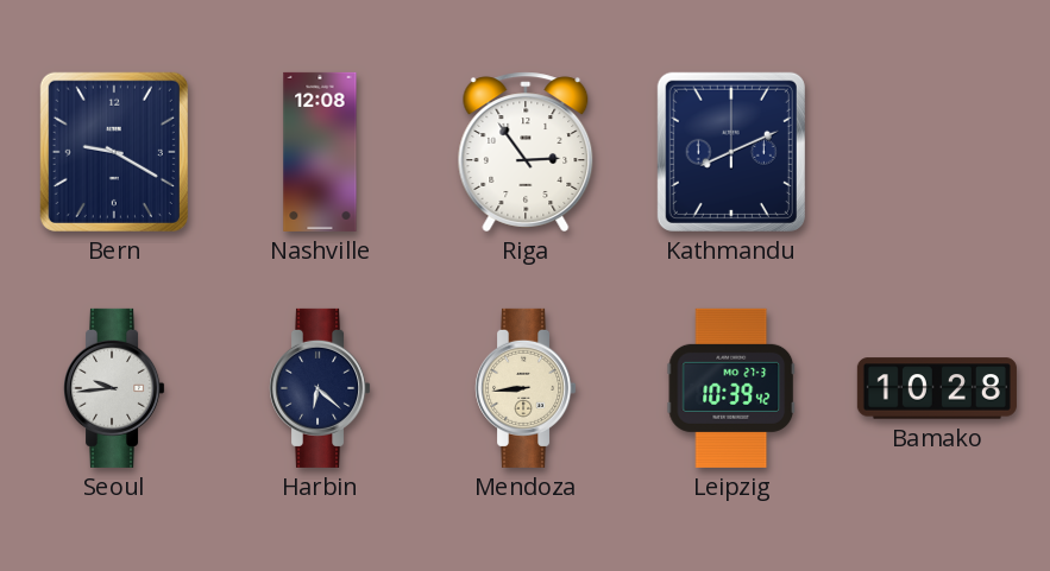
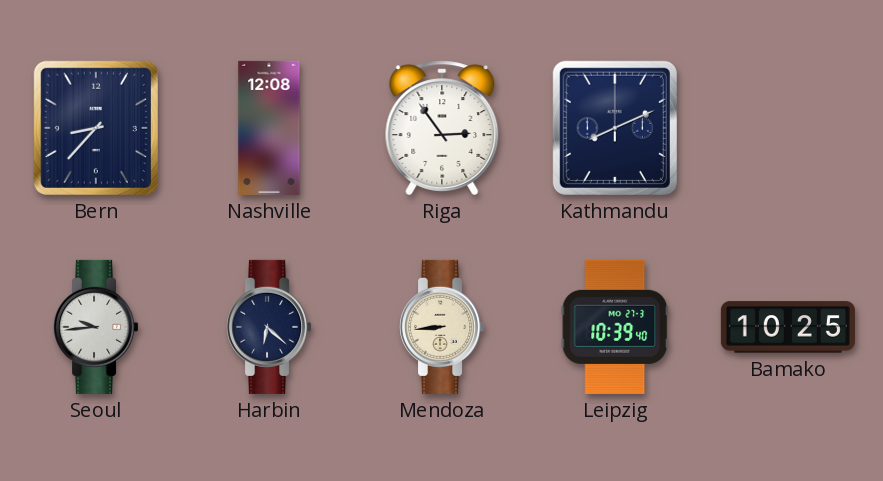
Bern: 9:20 -> 8:37 (96, 128)
Leipzig: 10:39:42 -> 10:39:40 (615, 327)
Bamako: 10:28 -> 10:25 (788, 327)
